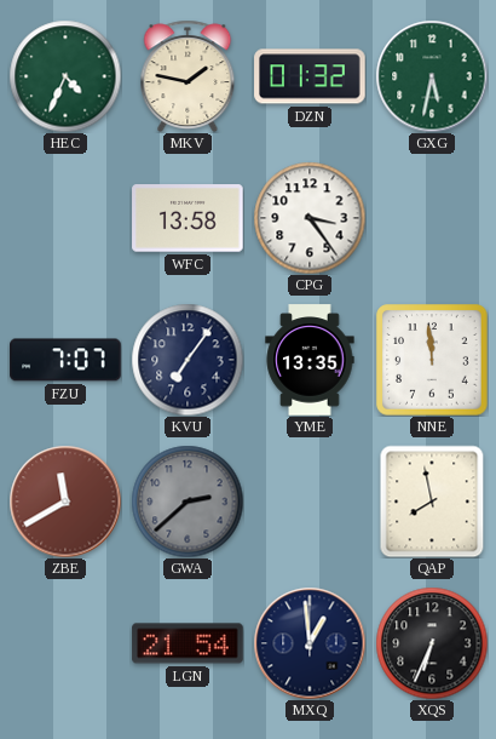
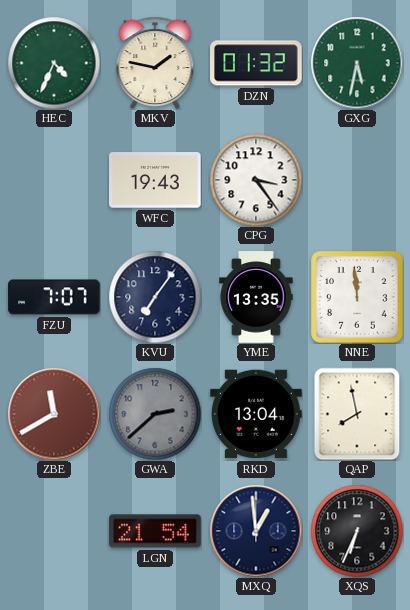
WFC: 13:58 -> 19:43 (155, 180)
RKD: none -> 13:04 (256, 414)
